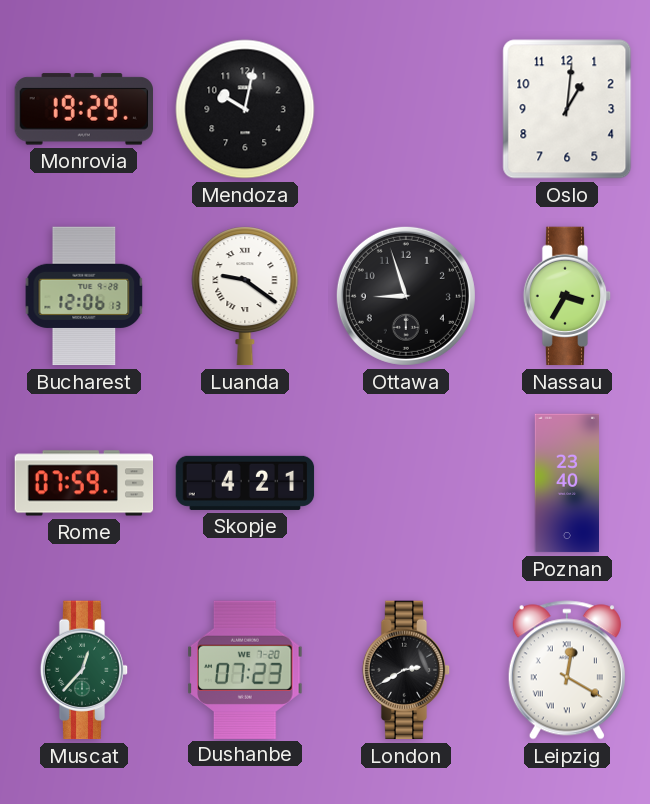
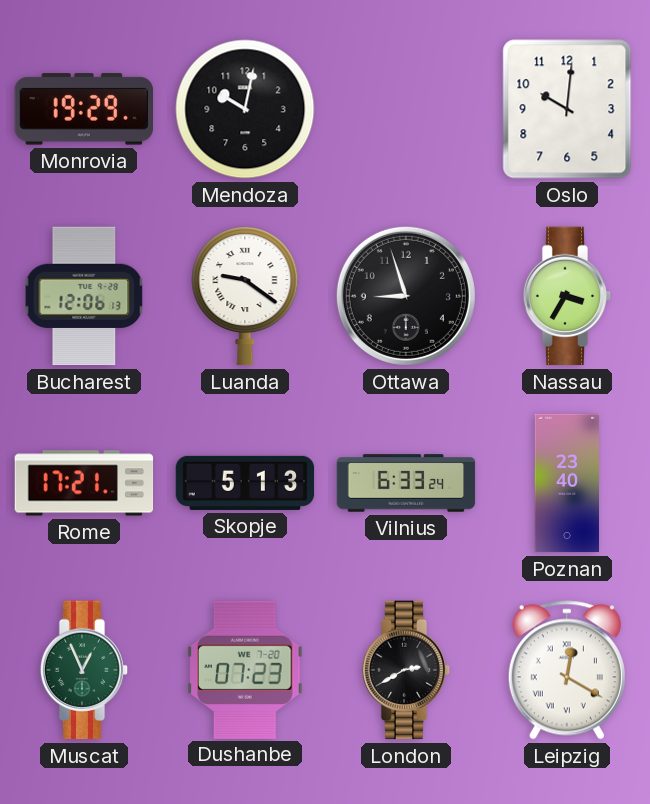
Oslo: 1:01 -> 10:01 (567, 109)
Rome: 07:59 -> 17:21 (84, 483)
Skopje: 4:21 -> 5:13 (245, 483)
Vilnius: none -> 6:33 (406, 483)
Muscat: 12:37 -> 12:56 (84, 670)
